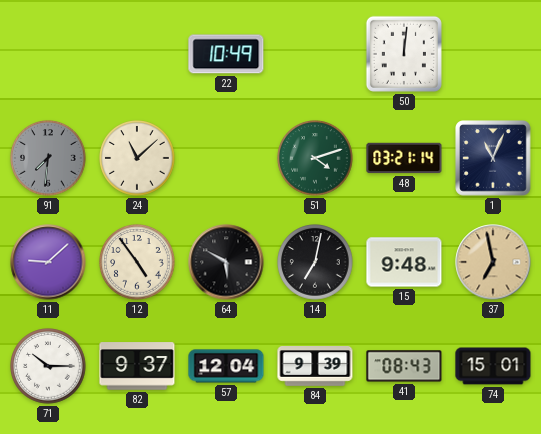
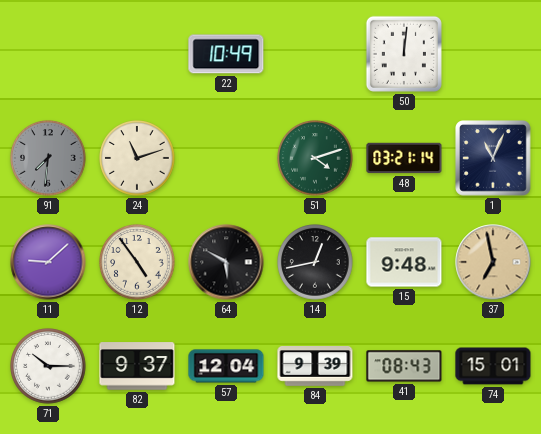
24: 11:08 -> 11:12 (137, 158)
14: 7:02 -> 12:43 (315, 262)
